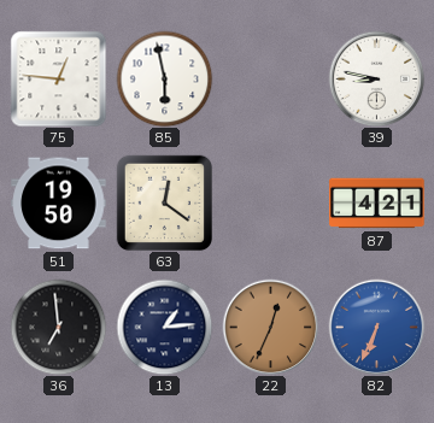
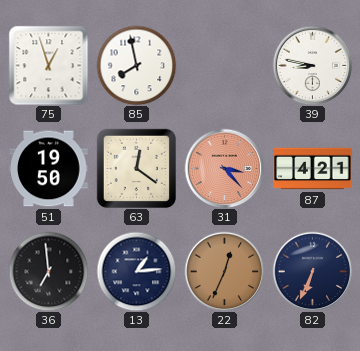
75: 12:46 -> 12:57 (48, 65)
85: 5:58 -> 7:58 (136, 65)
31: none -> 3:23 (224, 168)
82 dial: blue -> navy (312, 271)
